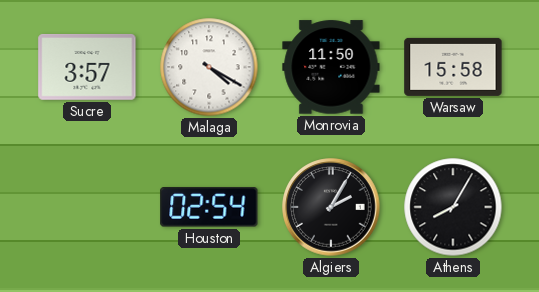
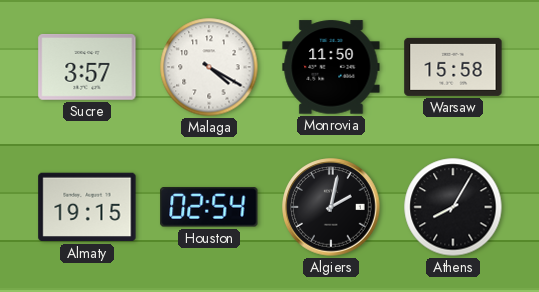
Almaty: none -> 19:15 (87, 207)
Algiers: 2:05 -> 2:02 (331, 207)
